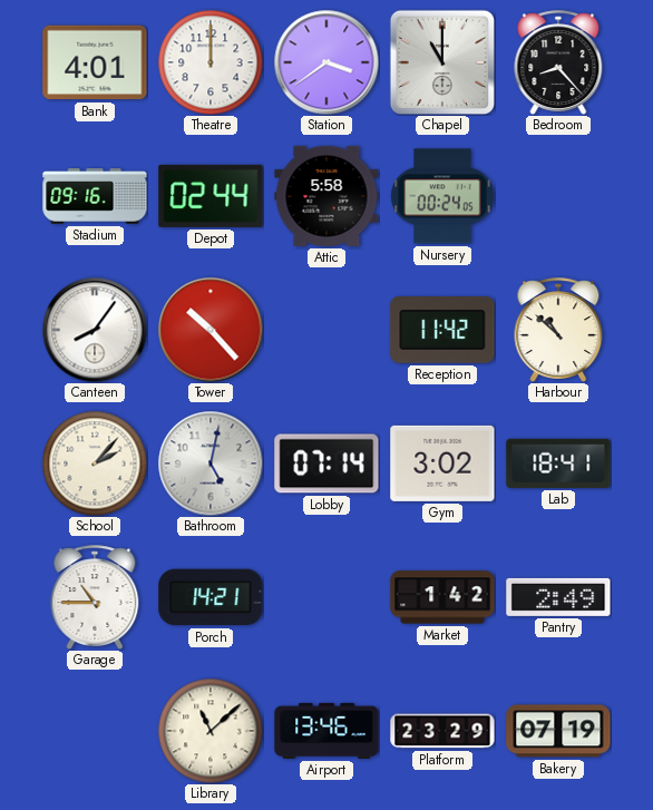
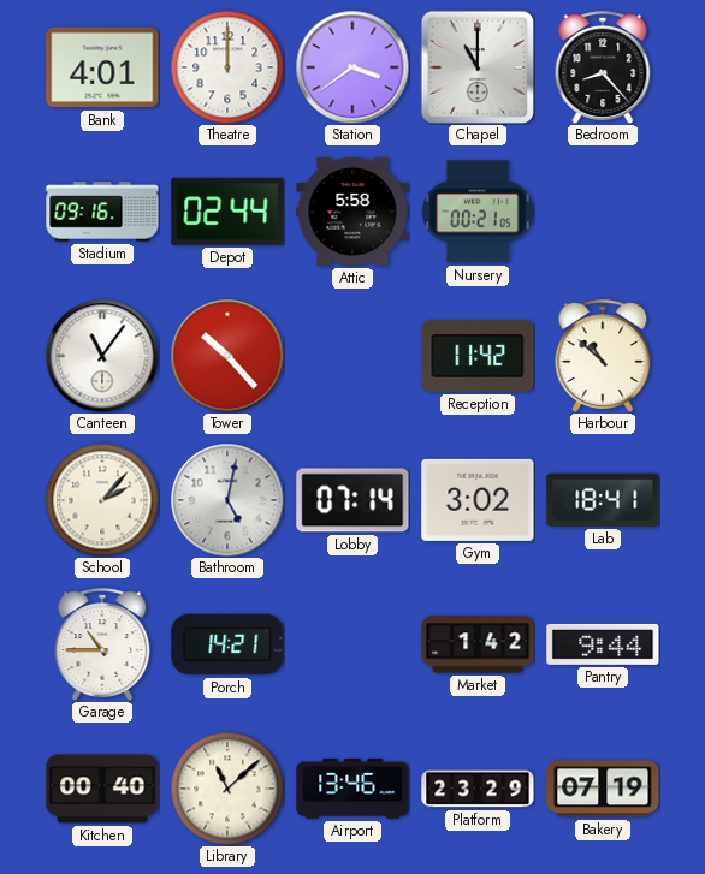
Nursery: 00:24 -> 00:21 (478, 212)
Canteen: 8:06 -> 11:06 (102, 356)
Pantry: 2:49 -> 9:44 (603, 644)
Kitchen: none -> 00:40 (102, 789)
